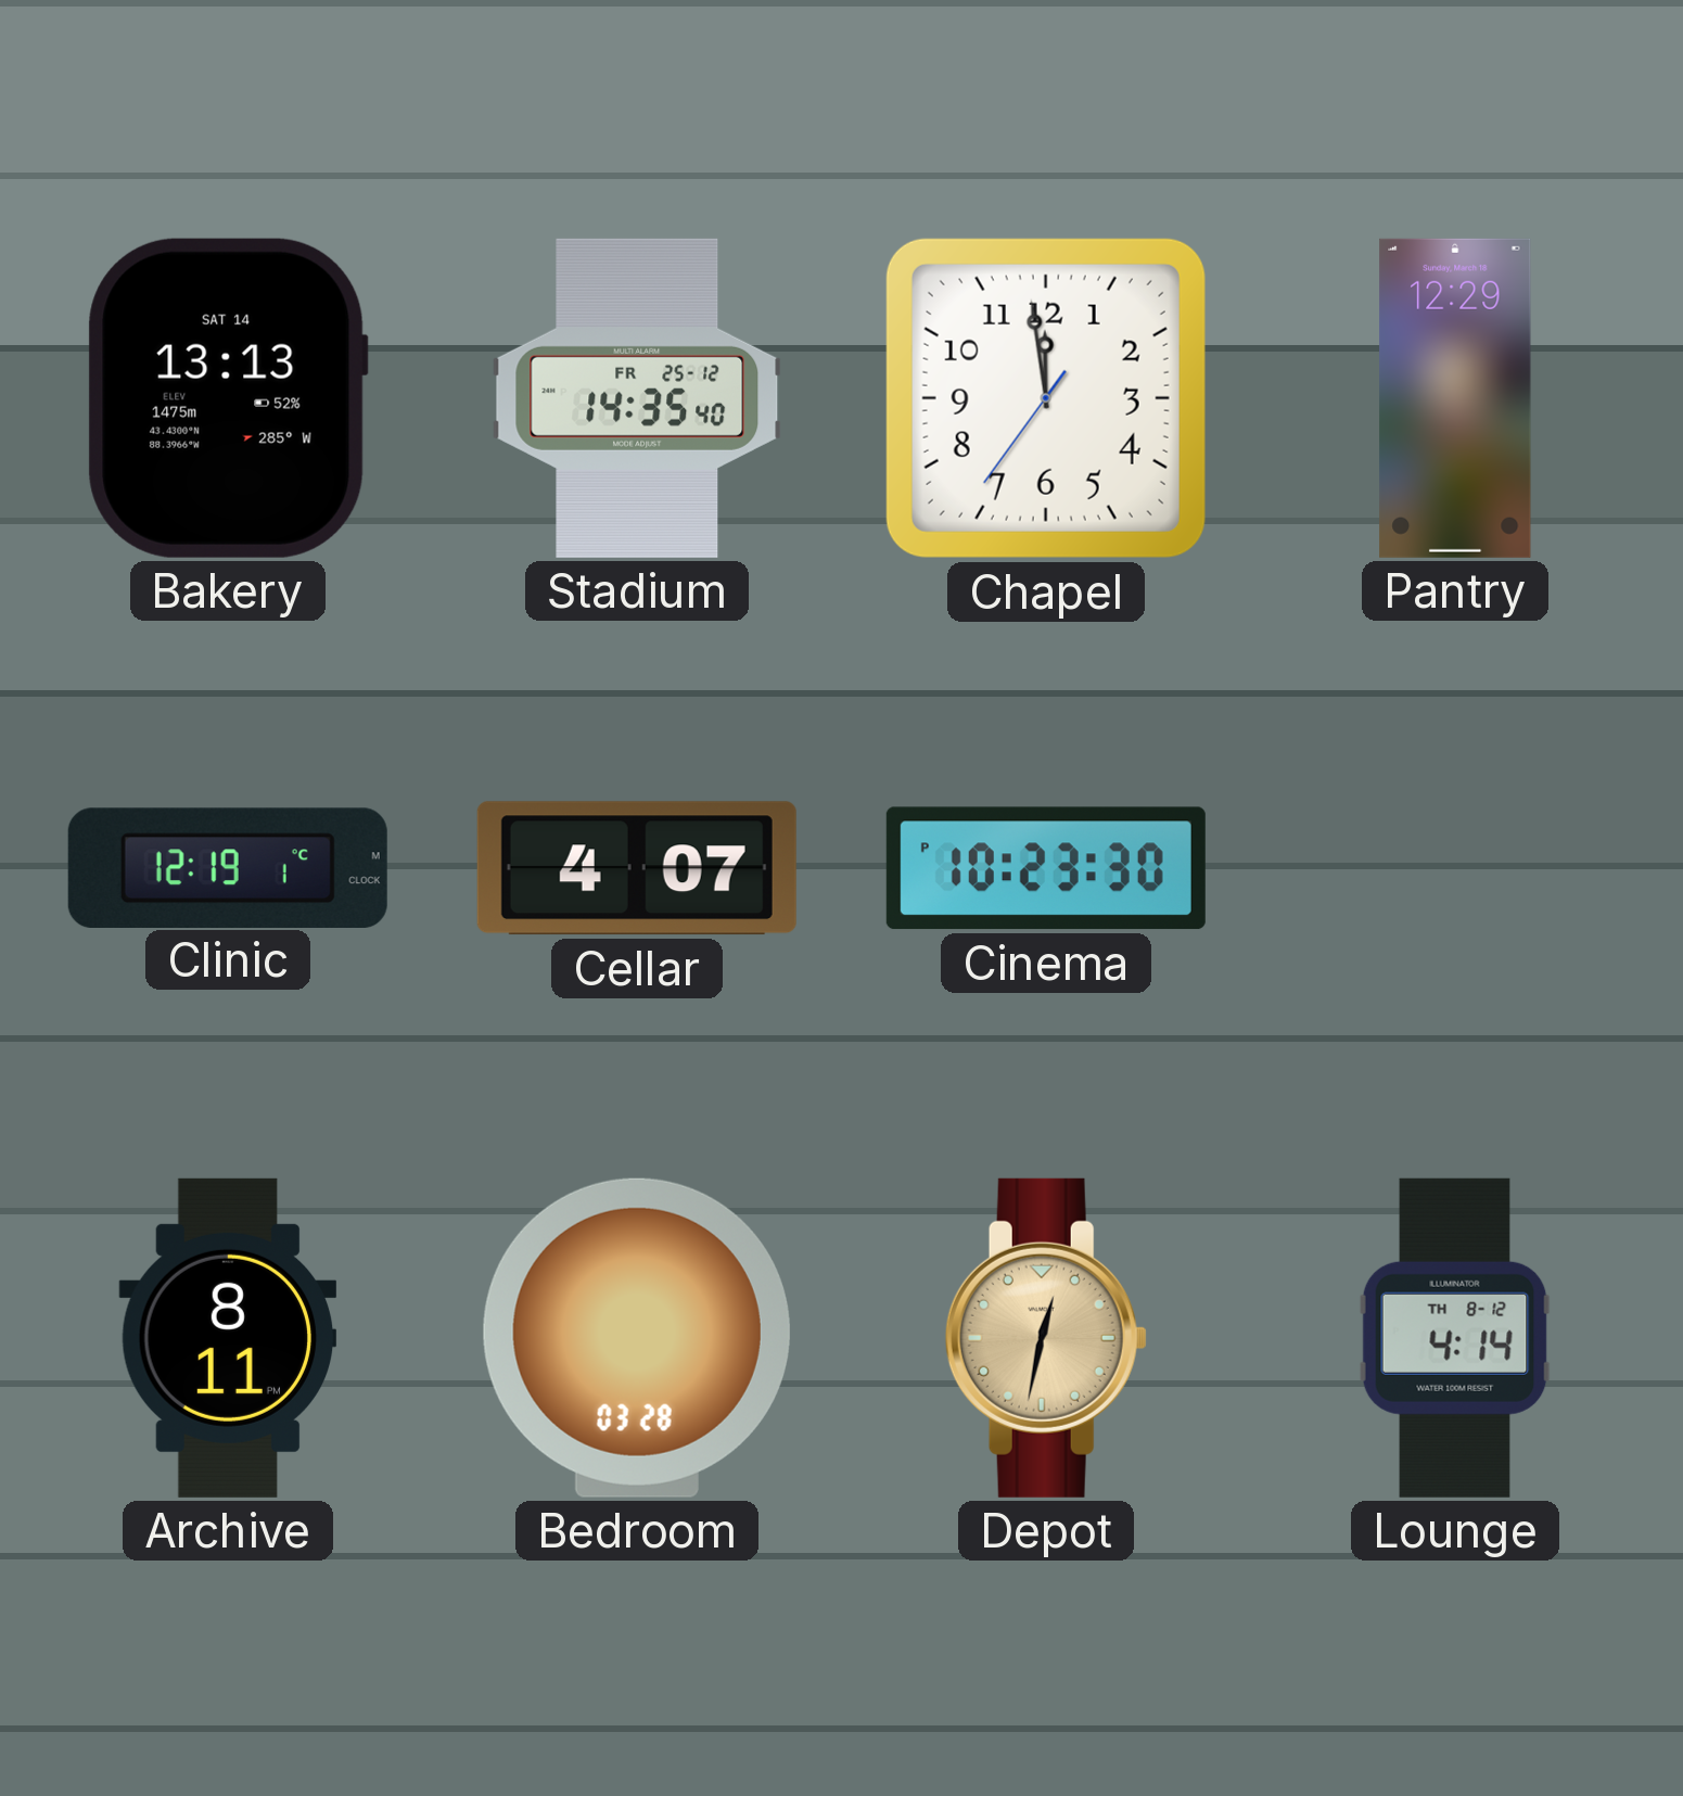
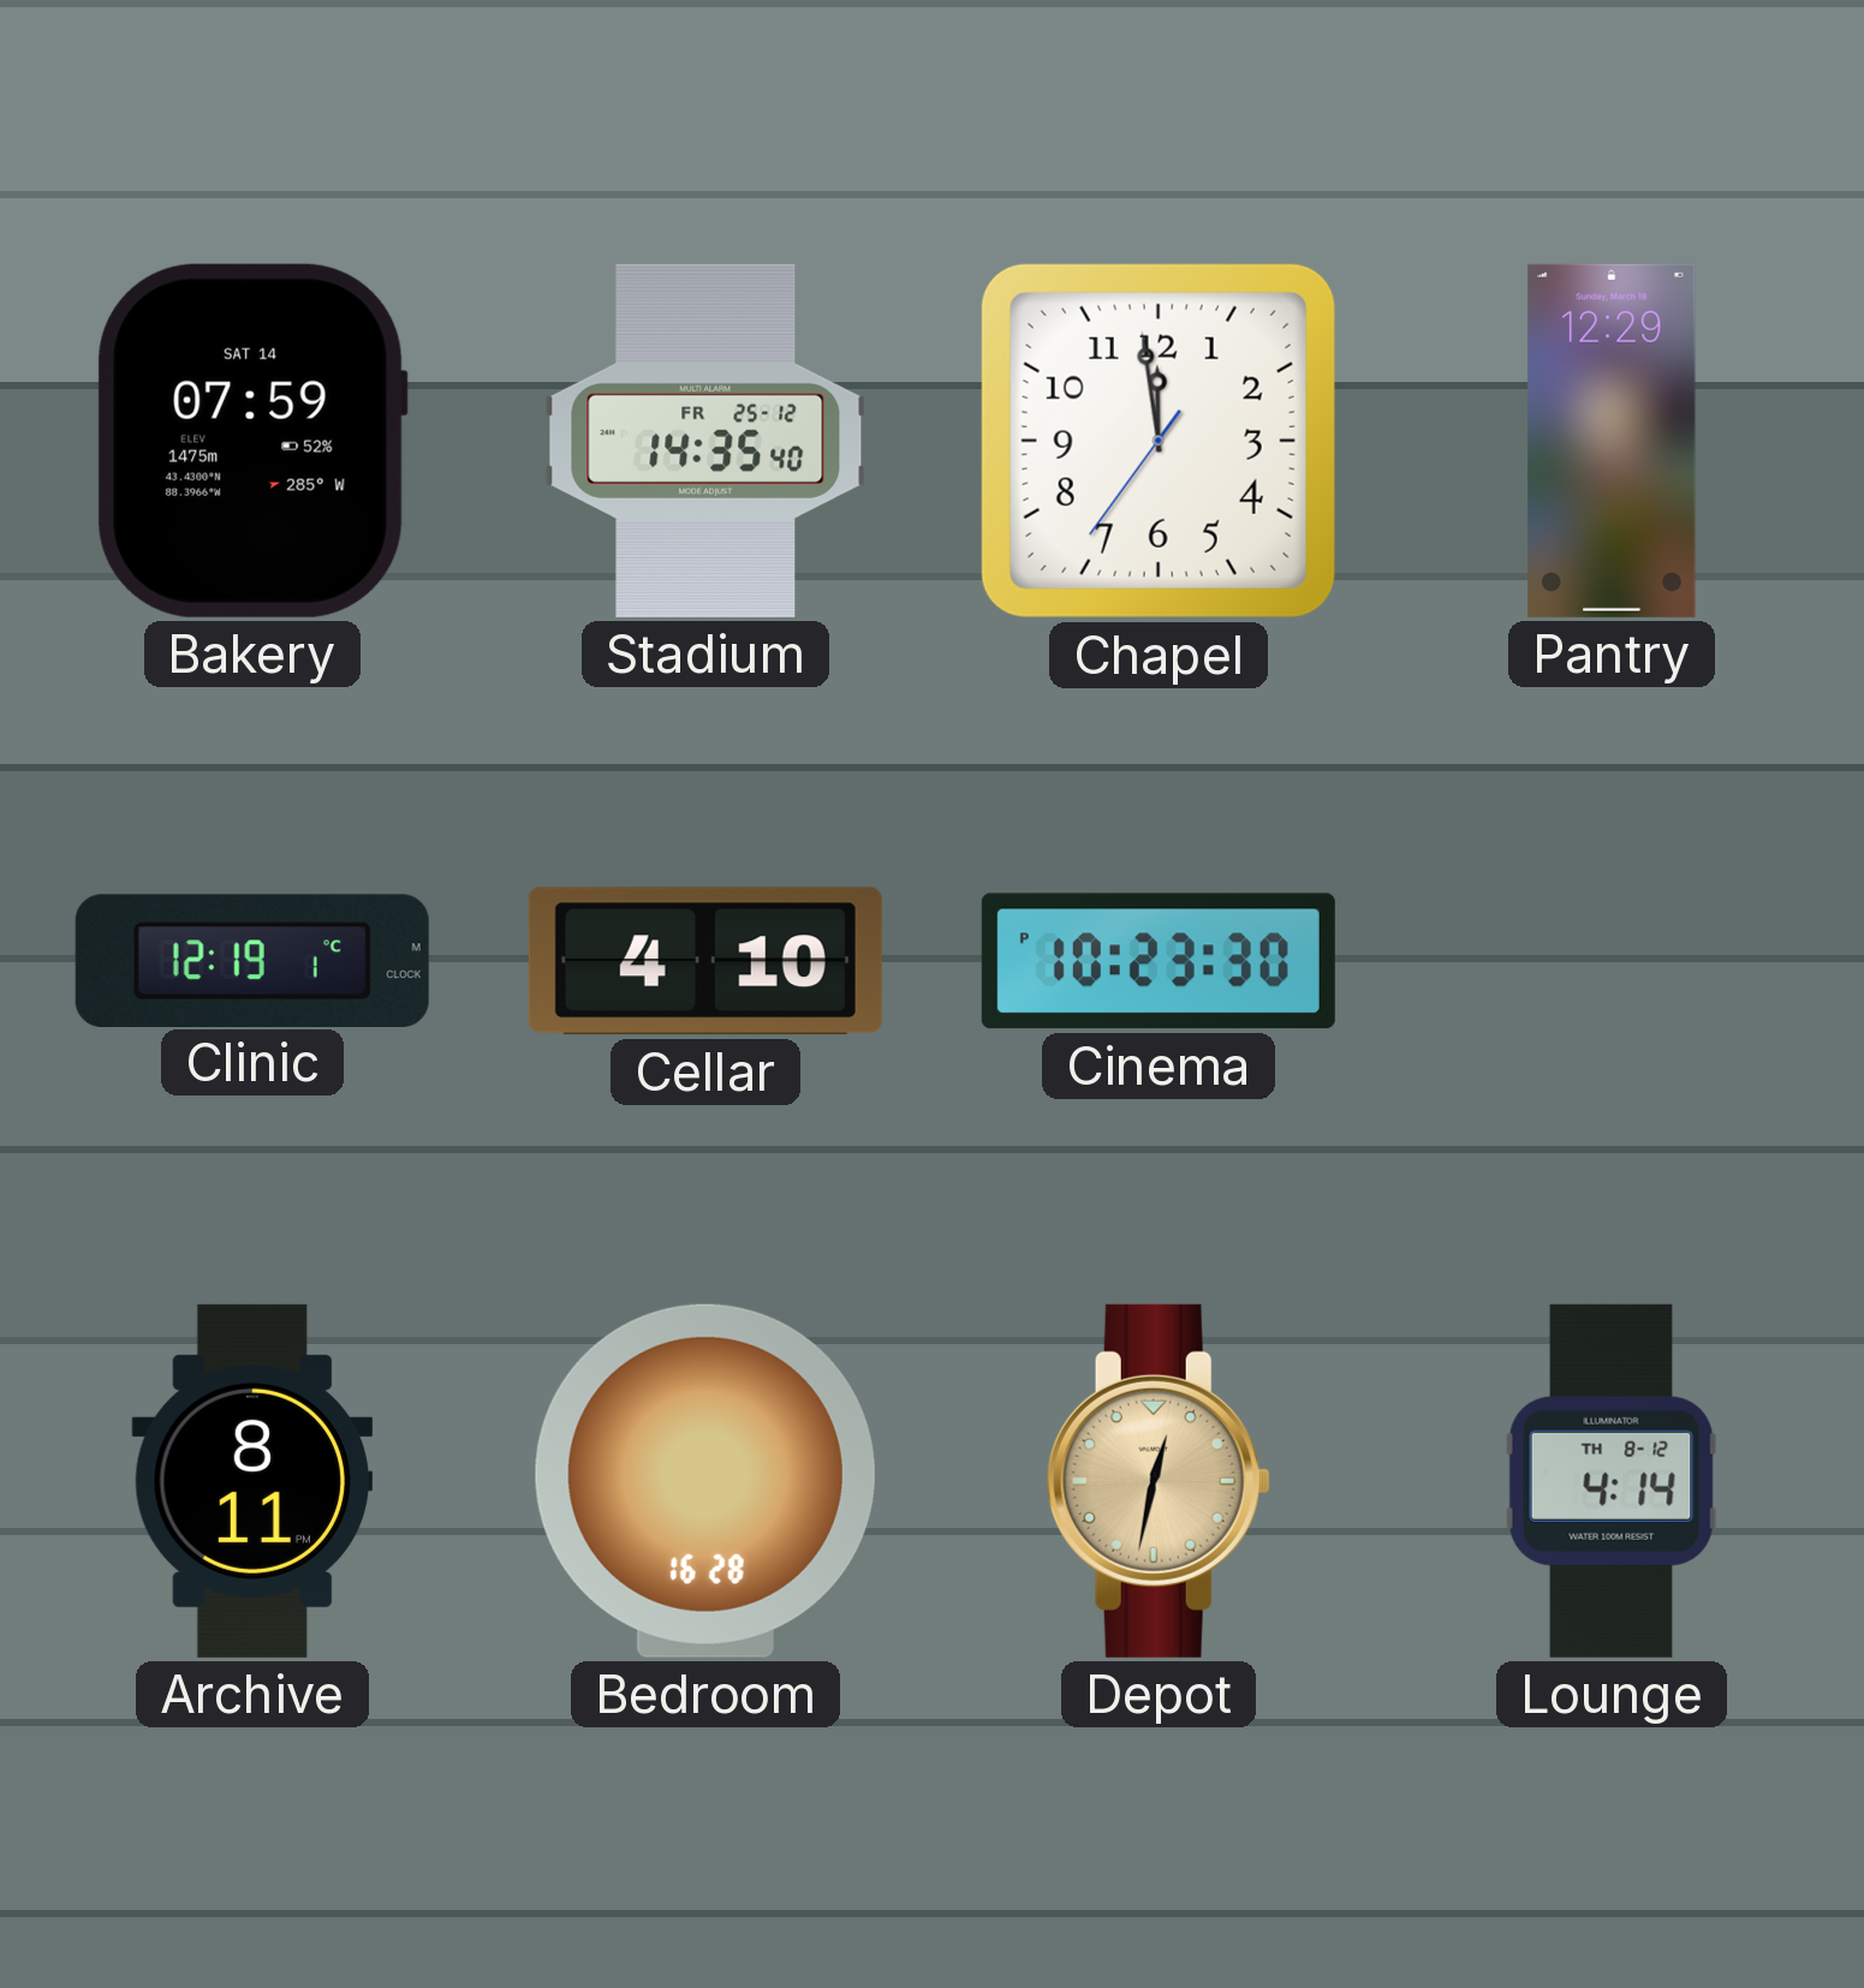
Bakery: 13:13 -> 07:59 (252, 441)
Cellar: 4:07 -> 4:10 (705, 961)
Bedroom: 03:28 -> 16:28 (705, 1481)
